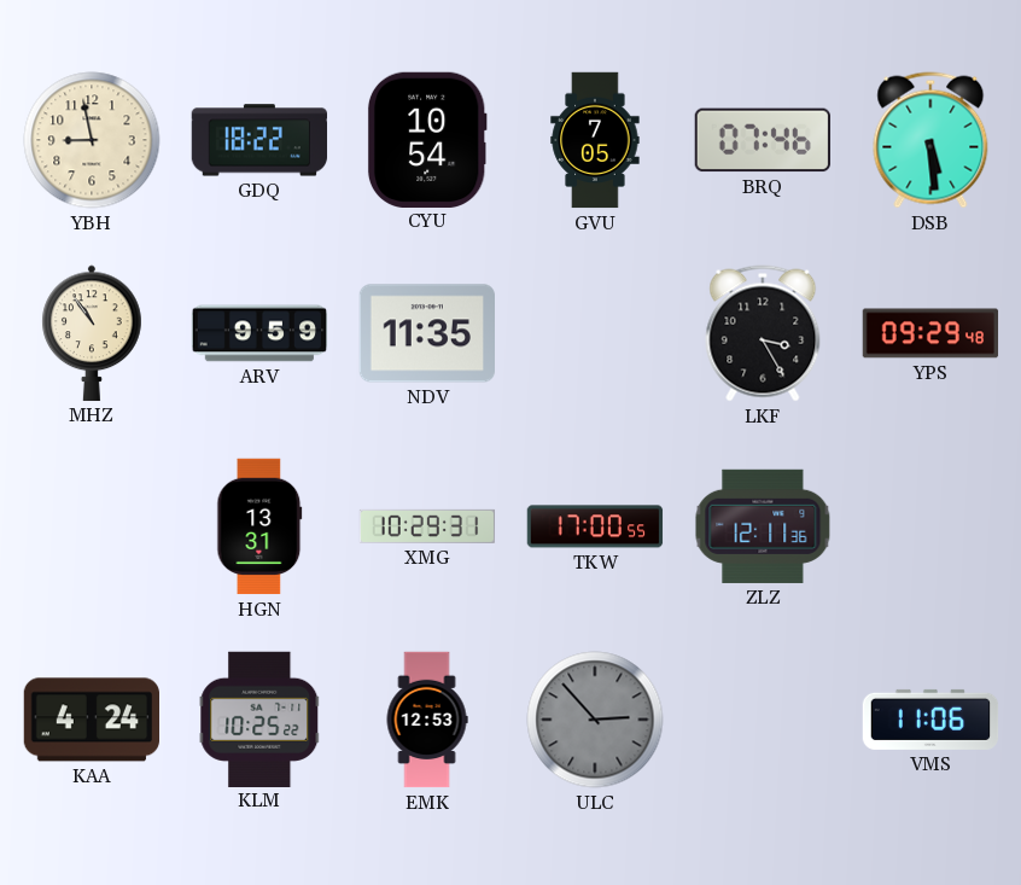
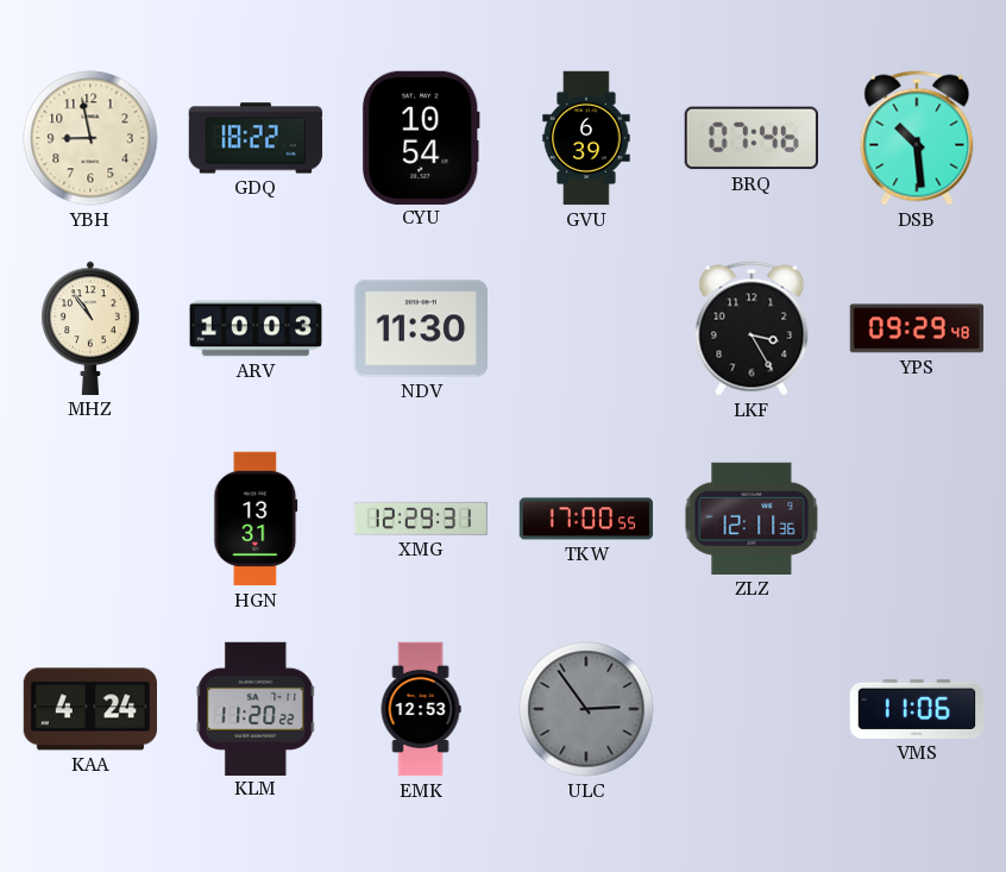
GVU: 7:05 -> 6:39 (586, 138)
DSB: 5:29 -> 10:29 (917, 138)
ARV: 9:59 -> 10:03 (256, 328)
NDV: 11:35 -> 11:30 (420, 328)
XMG: 10:29 -> 12:29 (421, 519)
KLM: 10:25 -> 11:20 (256, 708)
ULC: 2:53 -> 2:54 (586, 709)
